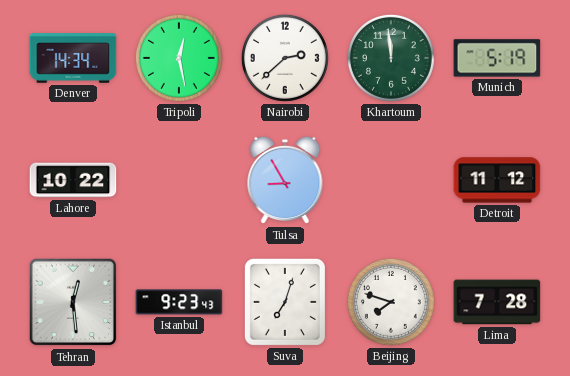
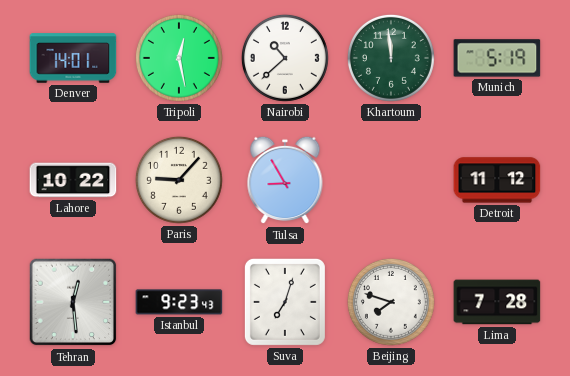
Denver: 14:34 -> 14:01 (73, 58)
Nairobi: 2:38 -> 10:38 (285, 58)
Paris: none -> 9:07 (179, 180)
